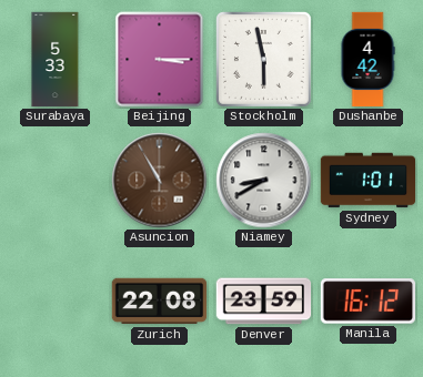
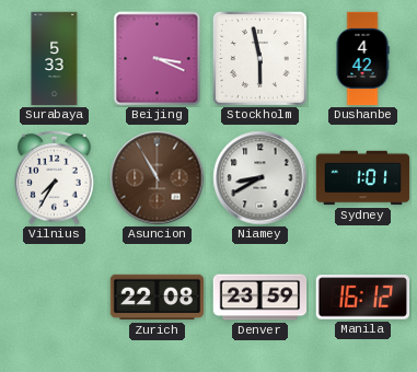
Beijing: 3:15 -> 3:19 (158, 59)
Vilnius: none -> 7:35 (55, 177)
